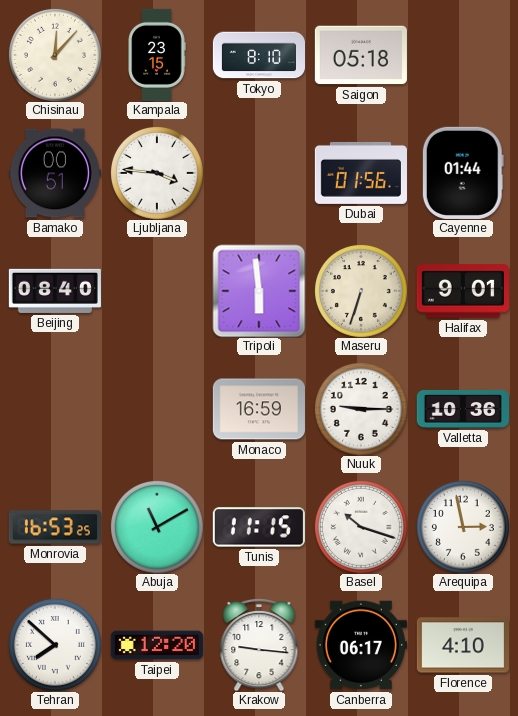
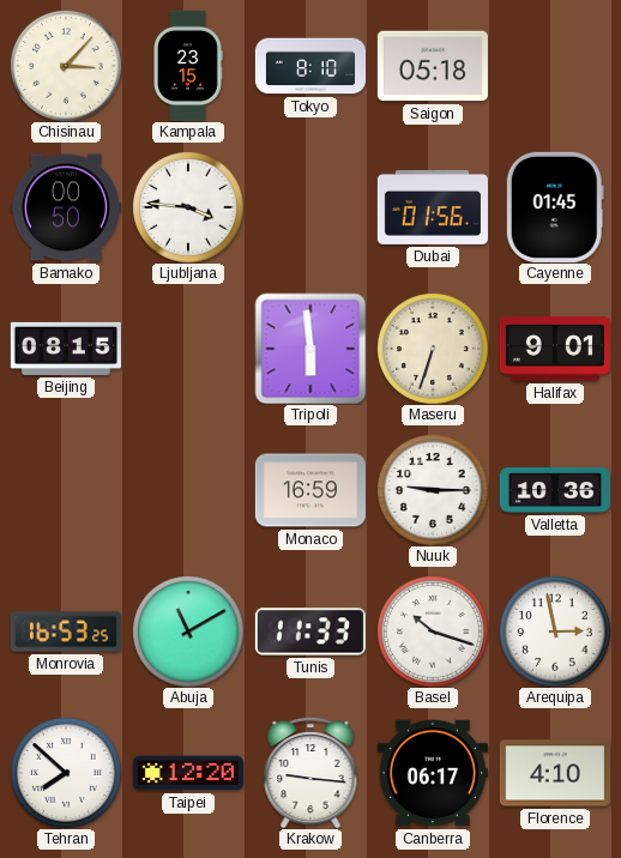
Chisinau: 12:07 -> 3:07 (66, 66)
Bamako: 00:51 -> 00:50 (66, 207)
Cayenne: 01:44 -> 01:45 (555, 207)
Beijing: 08:40 -> 08:15 (66, 349)
Tunis: 11:15 -> 11:33 (310, 632)
